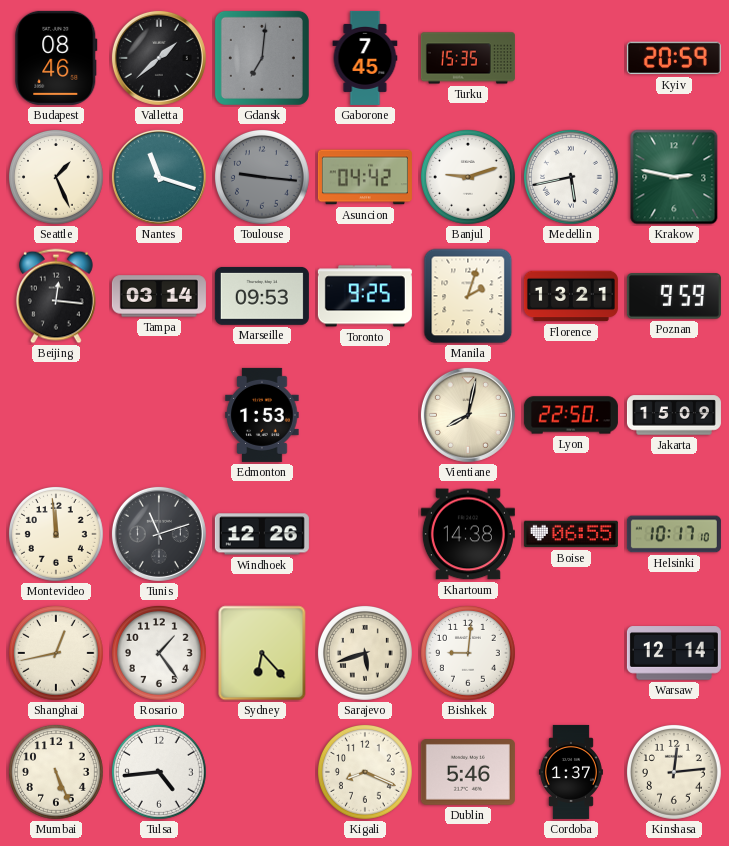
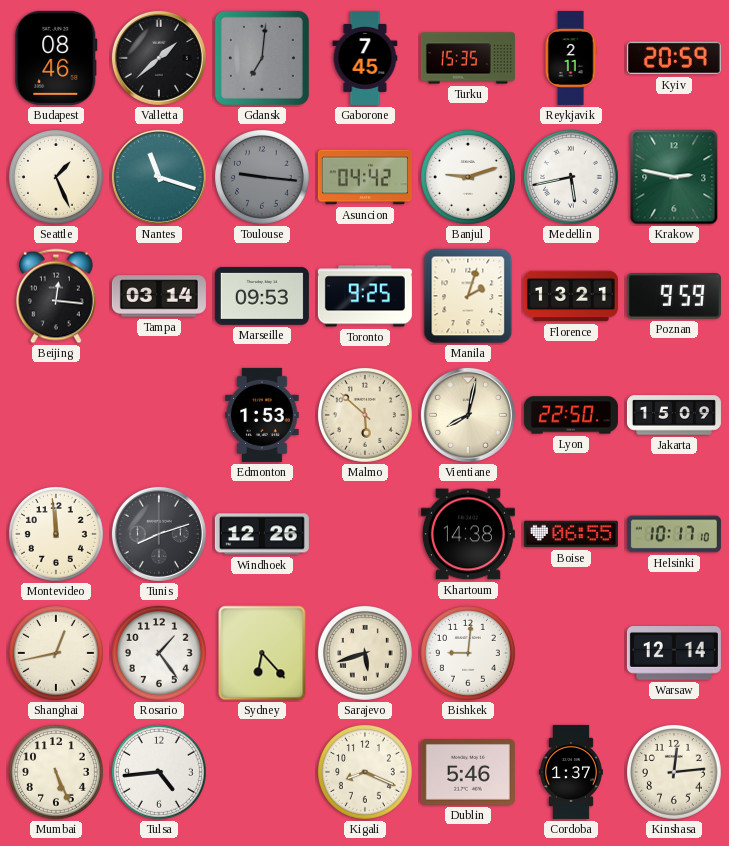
Reykjavik: none -> 2:11 (571, 58)
Malmo: none -> 5:52 (365, 415)
Tunis: 11:12 -> 8:12 (159, 534)
